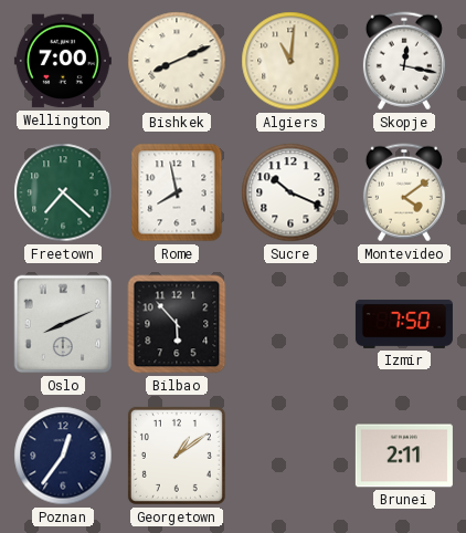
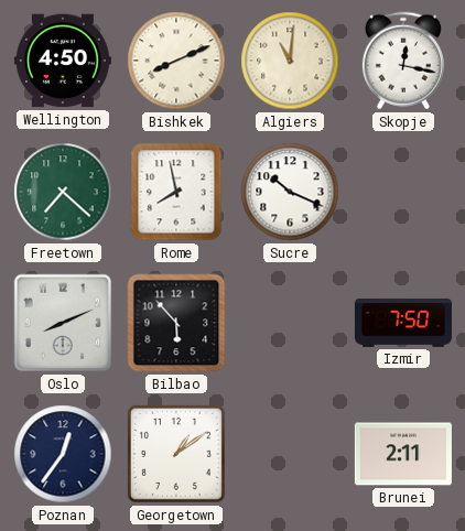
Wellington: 7:00 -> 4:50 (63, 61)
Montevideo: 4:09 -> none (404, 192)
